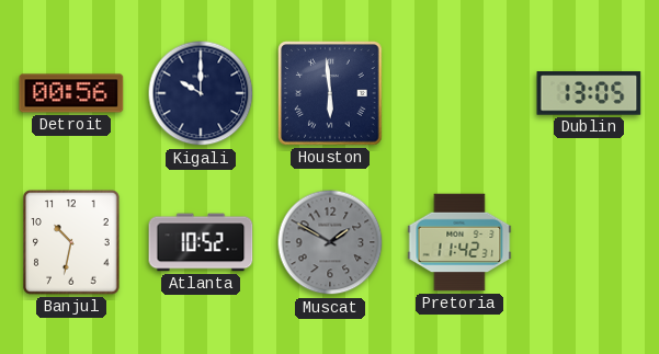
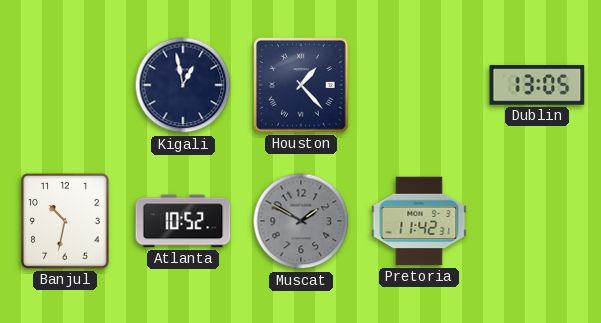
Detroit: 00:56 -> none (71, 93)
Kigali: 10:00 -> 12:58 (183, 85)
Houston: 5:59 -> 1:23 (301, 85)
